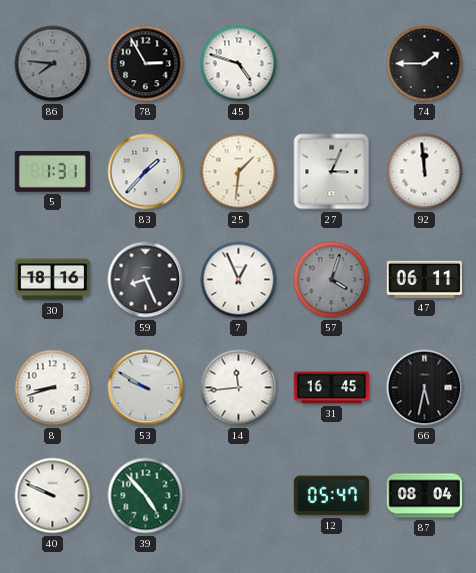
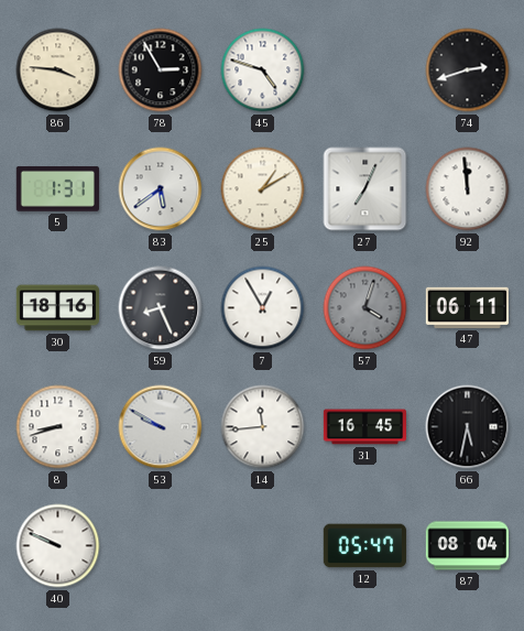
86: 7:46 -> 3:46 (58, 70)
86 dial: grey -> cream (58, 70)
74: 1:45 -> 2:42 (468, 70)
83: 1:37 -> 5:39 (161, 189)
25: 1:31 -> 1:10 (263, 189)
27: 3:04 -> 7:04 (365, 189)
7: 12:56 -> 12:55 (263, 308)
39: 4:53 -> none (146, 496)
